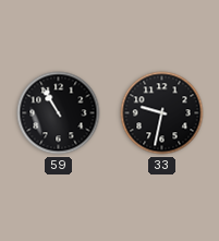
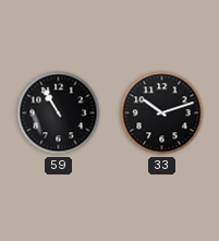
33: 9:32 -> 10:12 (162, 113)
